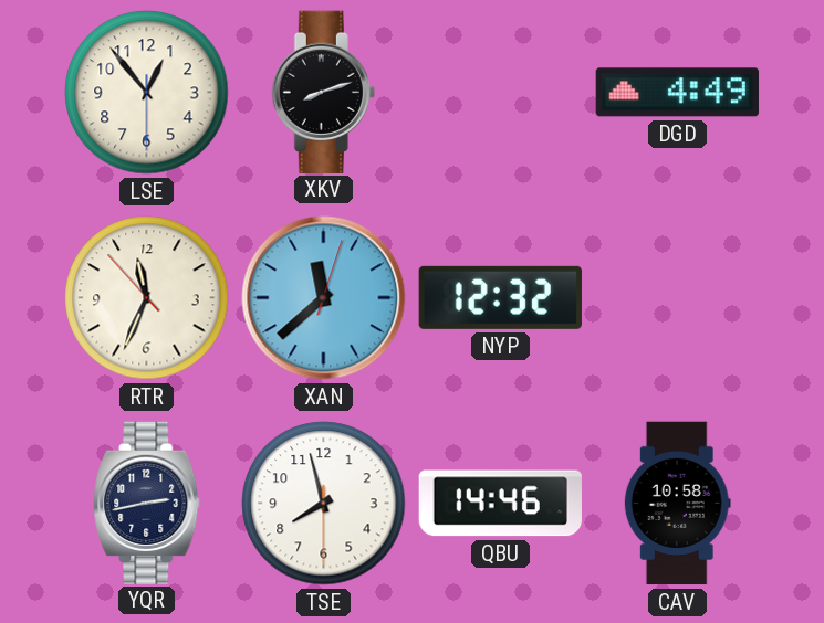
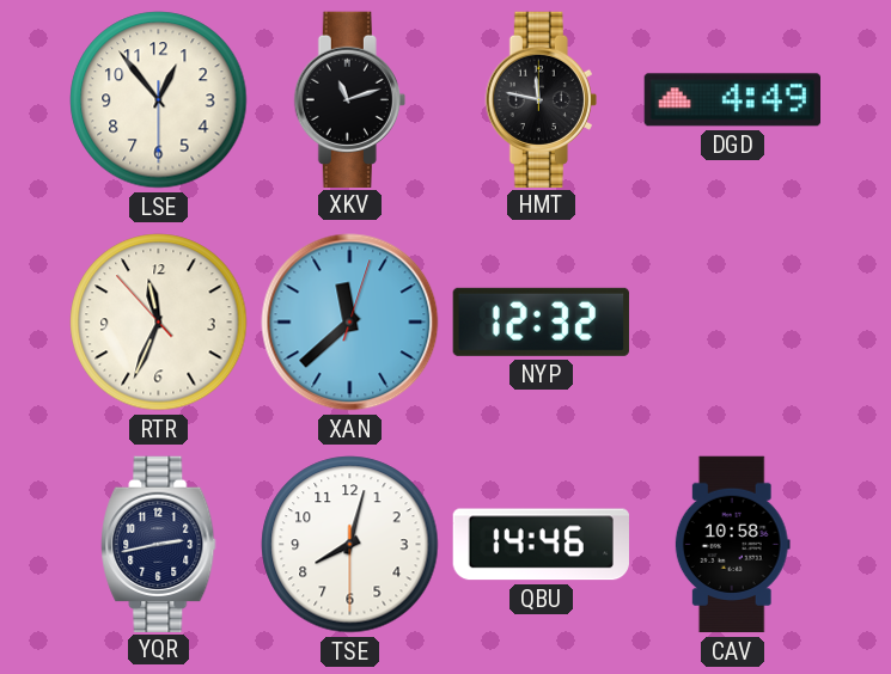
XKV: 8:12 -> 11:12 (349, 99)
HMT: none -> 11:47 (541, 99)
TSE: 7:57 -> 8:02 (350, 545)
